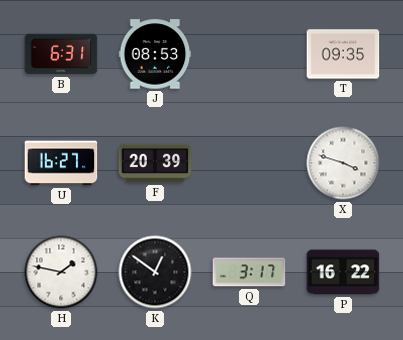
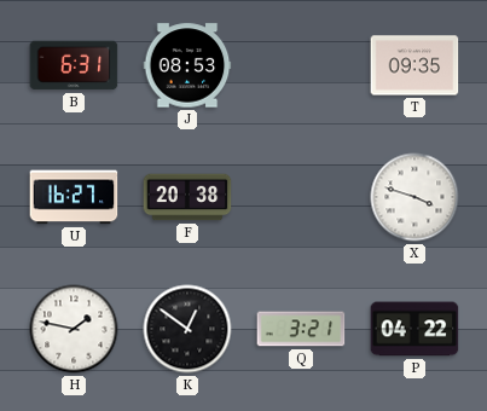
F: 20:39 -> 20:38 (187, 197)
Q: 3:17 -> 3:21 (301, 329)
P: 16:22 -> 04:22 (414, 329)
